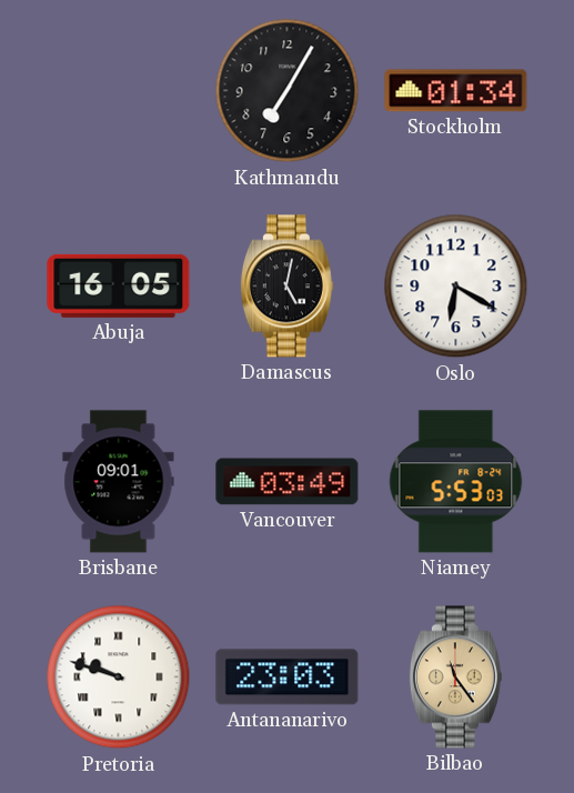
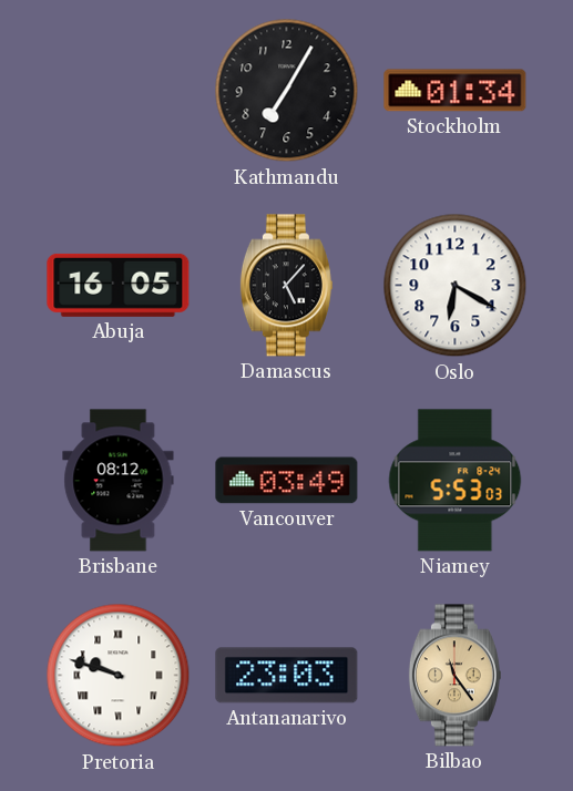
Damascus: 5:02 -> 5:07 (286, 286)
Brisbane: 09:01 -> 08:12 (119, 481)
